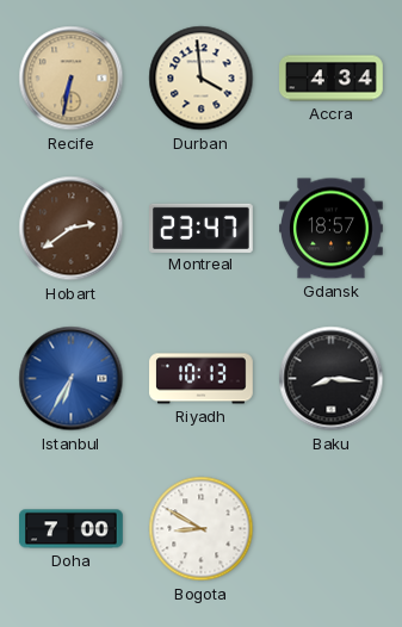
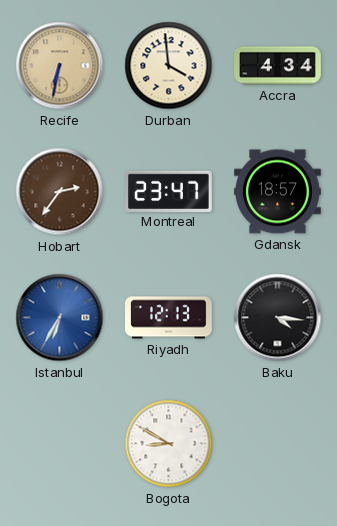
Hobart: 2:39 -> 2:36 (60, 192)
Riyadh: 10:13 -> 12:13 (169, 318)
Baku: 8:16 -> 4:16 (278, 318)
Doha: 7:00 -> none (72, 529)
